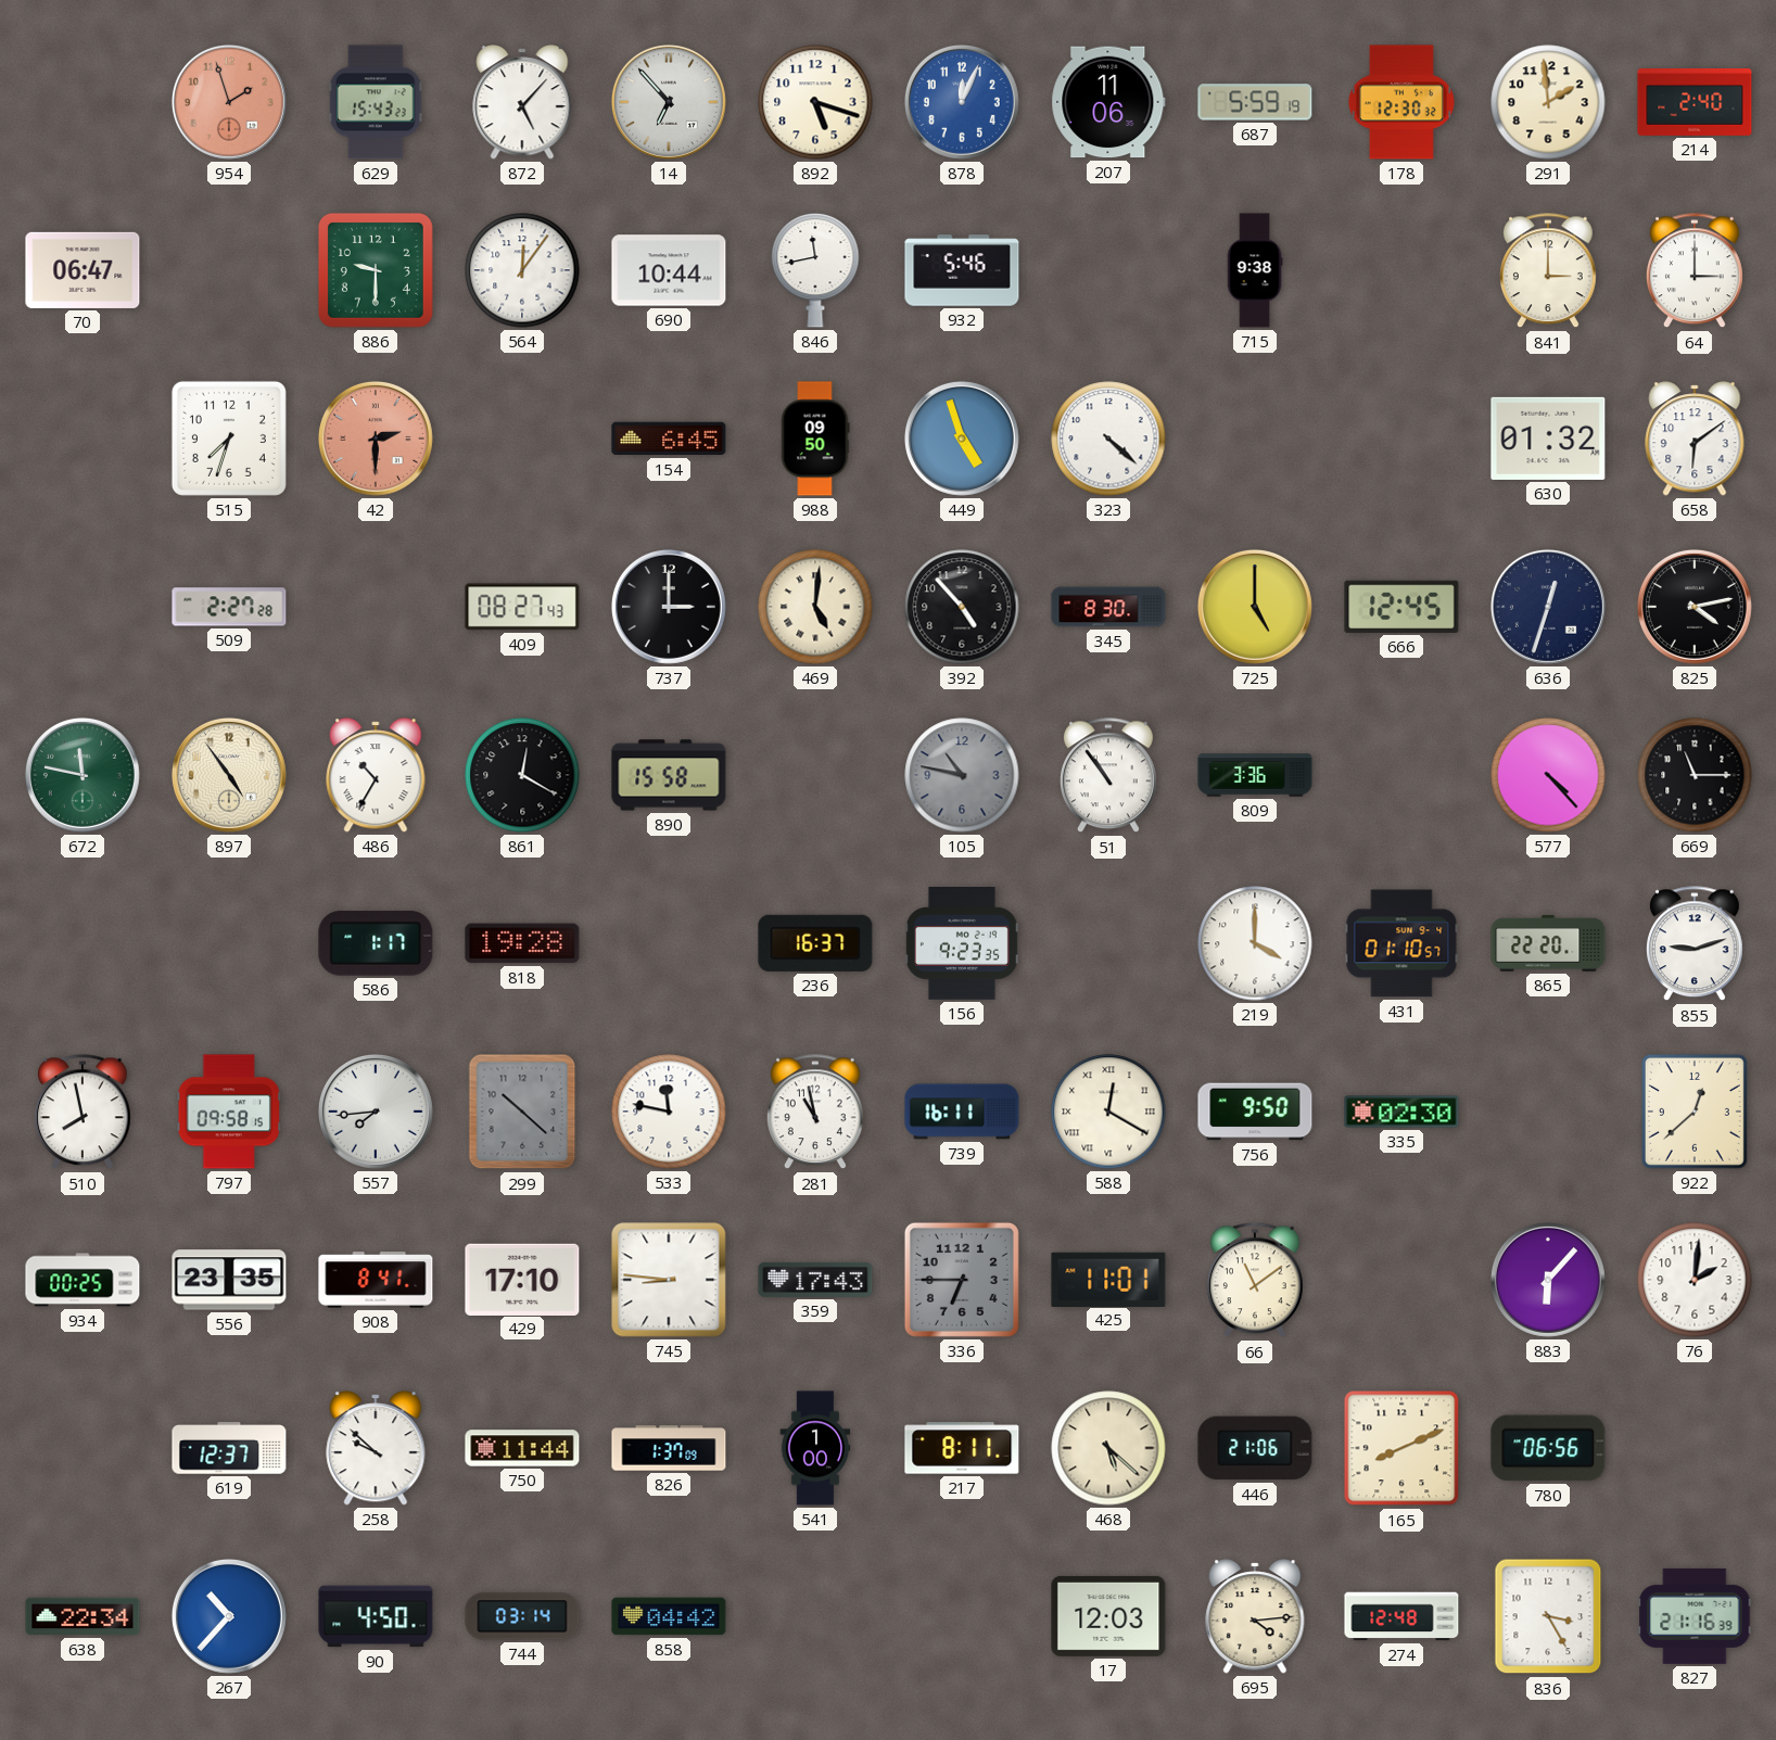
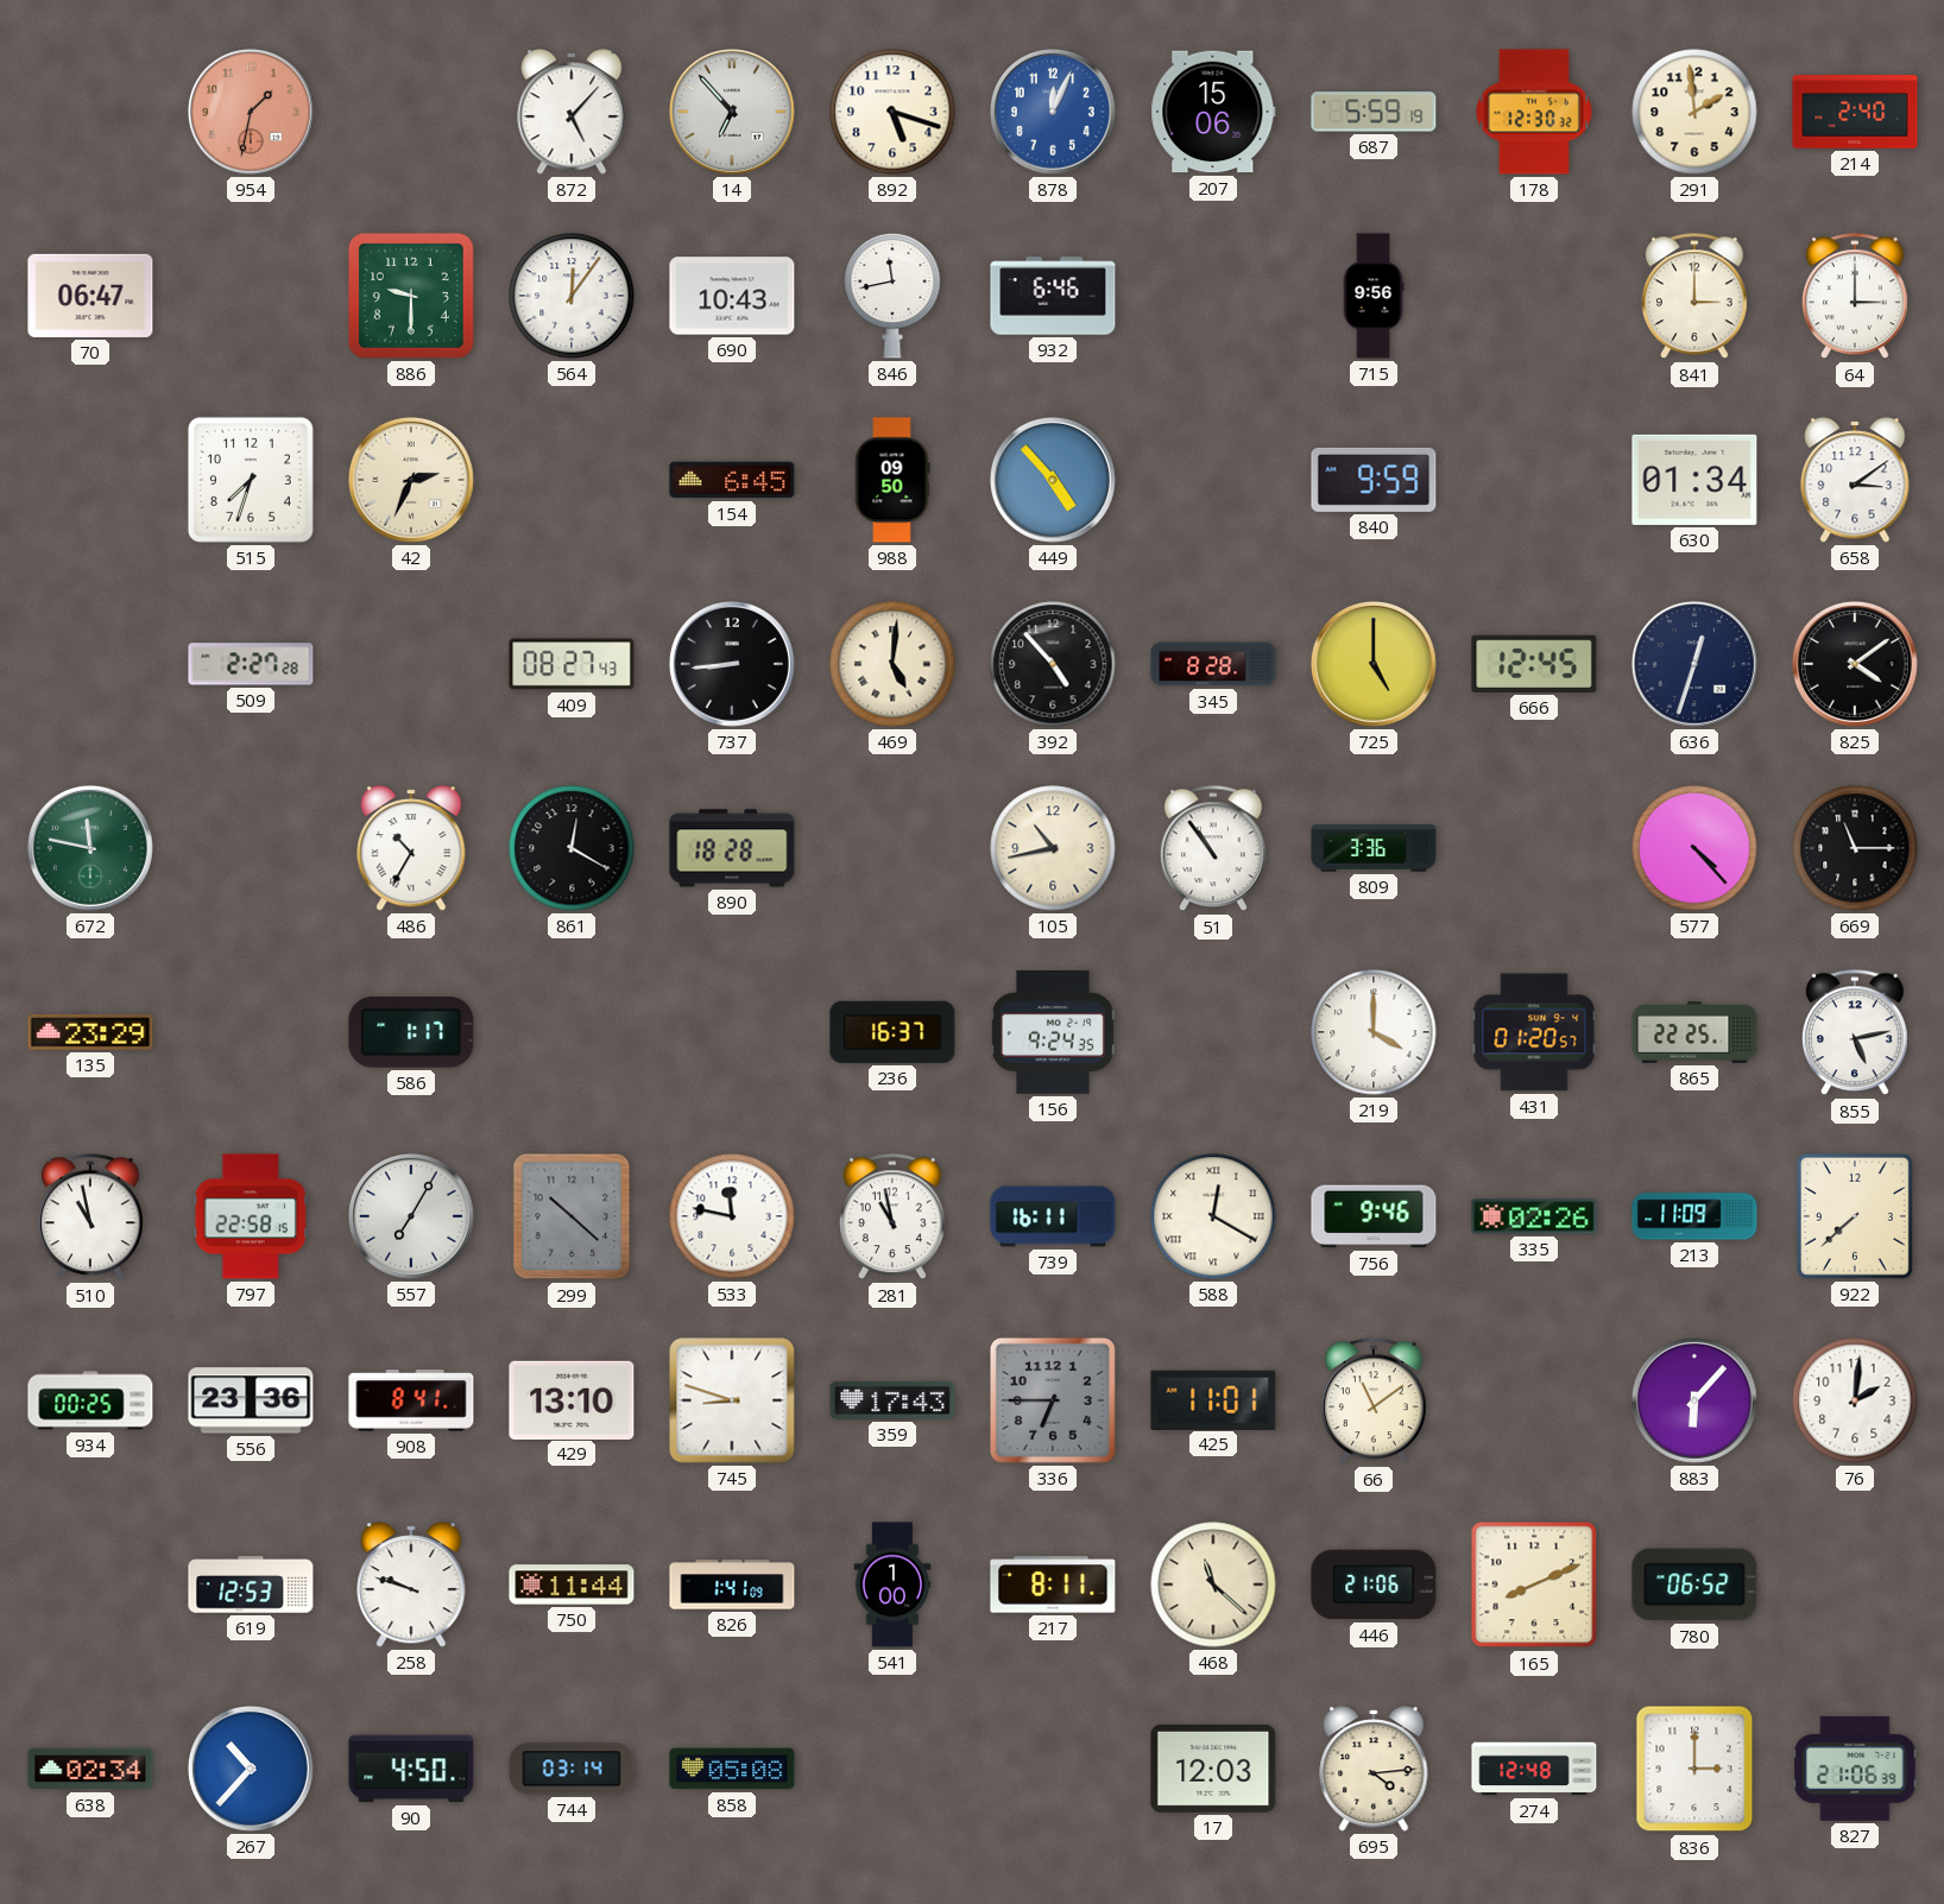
954: 1:57 -> 1:32 (251, 112)
629: 15:43 -> none (376, 102)
207: 11:06 -> 15:06 (1213, 112)
690: 10:44 -> 10:43 (732, 296)
932: 5:46 -> 6:46 (1053, 296)
715: 9:38 -> 9:56 (1374, 296)
42: 2:30 -> 2:34 (411, 480)
42 dial: salmon -> cream (411, 480)
449: 4:57 -> 4:53 (1053, 480)
323: 4:22 -> none (1108, 439)
840: none -> 9:59 (1374, 480)
630: 01:32 -> 01:34 (1694, 480)
658: 6:09 -> 3:09 (1855, 480)
737: 3:00 -> 8:44 (732, 664)
345: 8:30 -> 8:28 (1213, 664)
825: 4:13 -> 4:09 (1855, 664)
897: 4:54 -> none (229, 775)
890: 15:58 -> 18:28 (732, 848)
105: 10:47 -> 10:43 (1053, 848)
105 dial: grey -> cream (1053, 848)
135: none -> 23:29 (90, 1033)
818: 19:28 -> none (522, 943)
156: 9:23 -> 9:24 (1053, 1033)
431: 01:10 -> 01:20 (1534, 1032)
865: 22:20 -> 22:25 (1694, 1033)
855: 9:12 -> 5:13 (1855, 1033)
510: 7:58 -> 10:58 (90, 1217)
797: 09:58 -> 22:58 (251, 1216)
557: 7:44 -> 7:05 (411, 1216)
756: 9:50 -> 9:46 (1374, 1216)
335: 02:30 -> 02:26 (1534, 1216)
213: none -> 11:09 (1694, 1216)
922: 12:38 -> 7:38 (1855, 1216)
556: 23:35 -> 23:36 (251, 1400)
429: 17:10 -> 13:10 (572, 1399)
745: 8:46 -> 8:48 (732, 1400)
619: 12:37 -> 12:53 (251, 1584)
258: 9:52 -> 9:48 (411, 1584)
826: 1:37 -> 1:41 (732, 1584)
468: 5:22 -> 11:22 (1213, 1584)
780: 06:56 -> 06:52 (1694, 1584)
638: 22:34 -> 02:34 (90, 1769)
858: 04:42 -> 05:08 (732, 1769)
836: 3:25 -> 3:00 (1694, 1769)
827: 21:16 -> 21:06 (1855, 1769)
